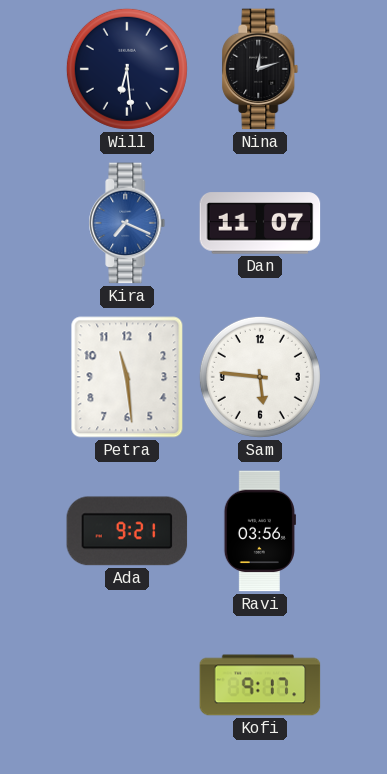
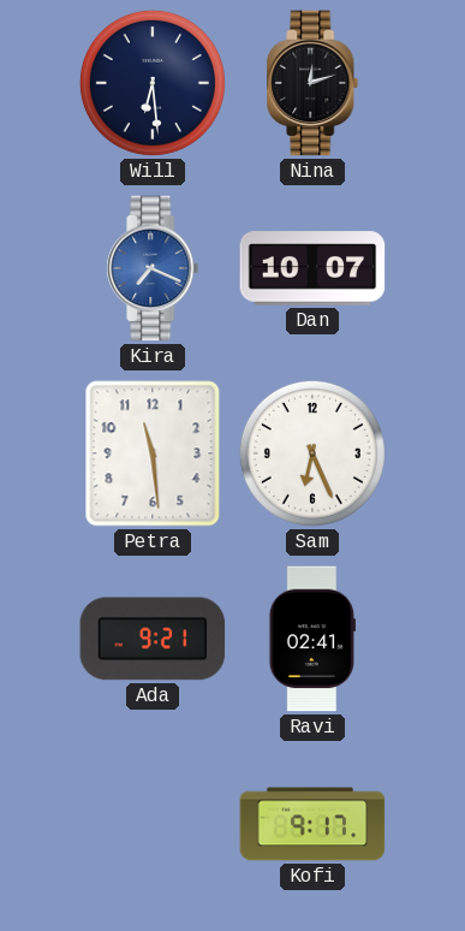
Dan: 11:07 -> 10:07 (312, 268)
Sam: 5:46 -> 6:26 (312, 453)
Ravi: 03:56 -> 02:41 (312, 639)
